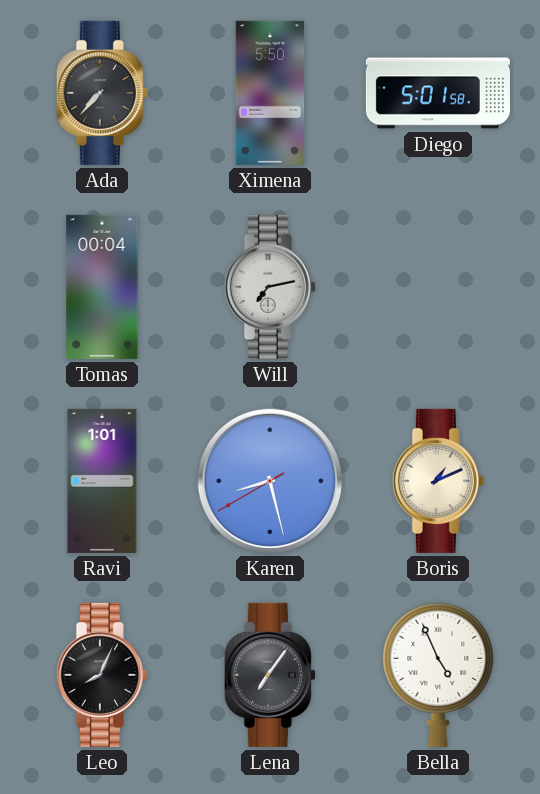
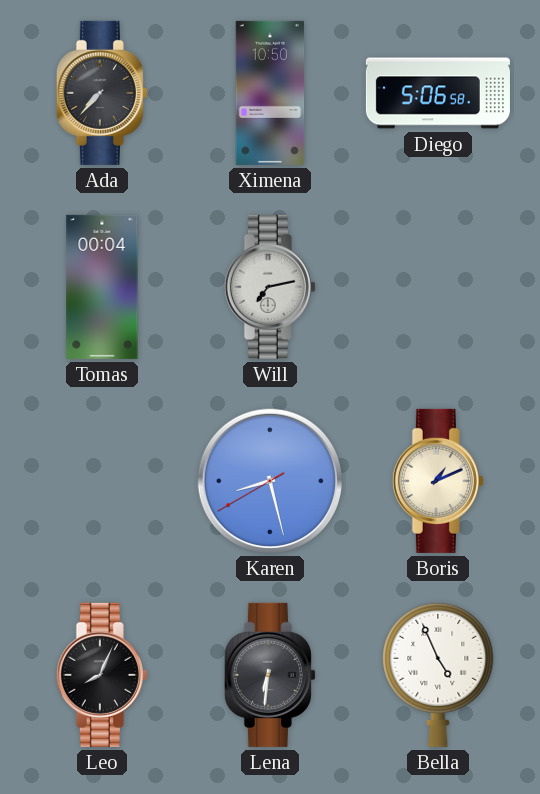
Ximena: 5:50 -> 10:50 (270, 93)
Diego: 5:01 -> 5:06 (438, 93)
Ravi: 1:01 -> none (102, 481)
Lena: 7:06 -> 6:31 (270, 675)
